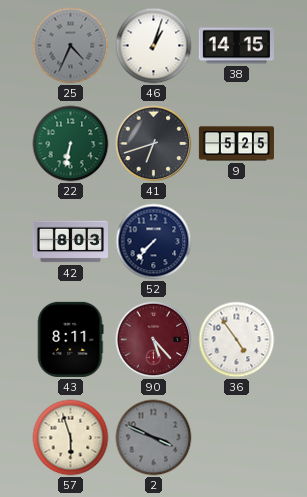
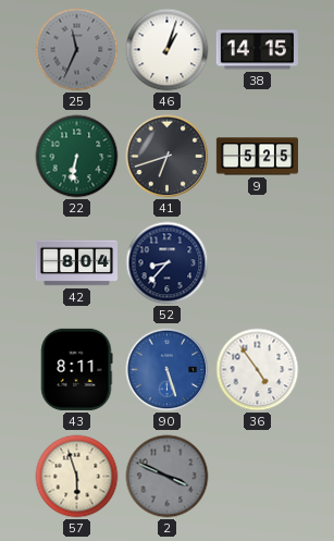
25: 4:34 -> 11:34 (77, 50)
42: 8:03 -> 8:04 (76, 263)
52: 7:37 -> 8:37 (168, 263)
90: 5:23 -> 5:27 (168, 370)
90 dial: burgundy -> blue (168, 370)
